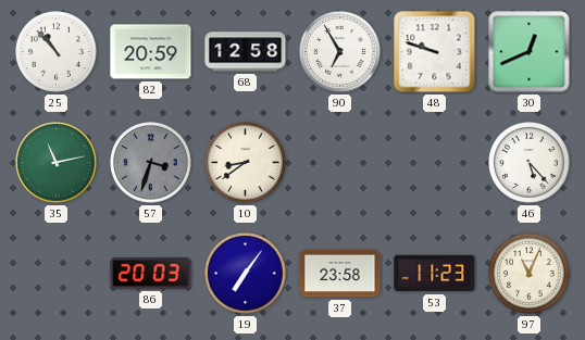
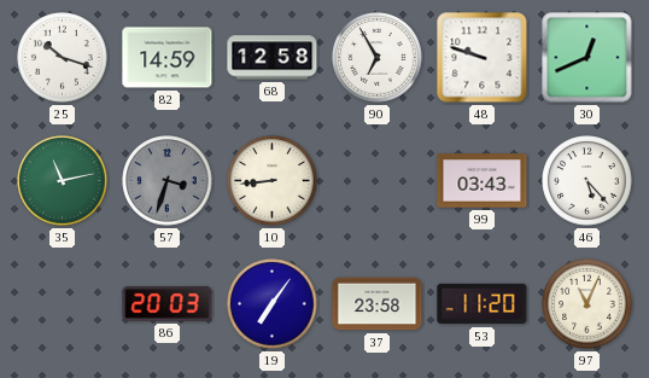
25: 10:53 -> 10:18 (63, 58)
82: 20:59 -> 14:59 (168, 58)
10: 8:39 -> 8:44 (273, 181)
99: none -> 03:43 (483, 181)
53: 11:23 -> 11:20 (483, 304)
